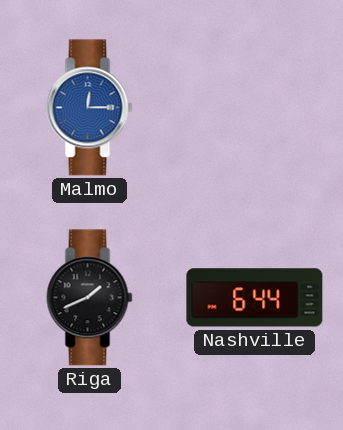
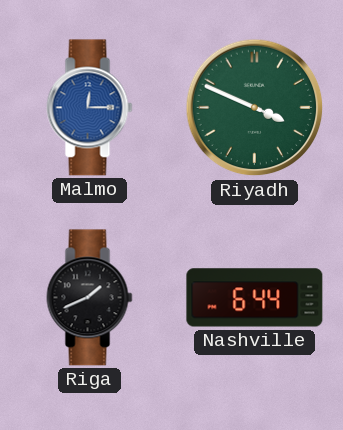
Riyadh: none -> 3:49 (255, 108)
